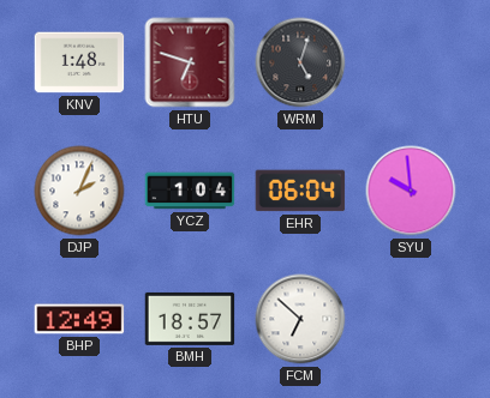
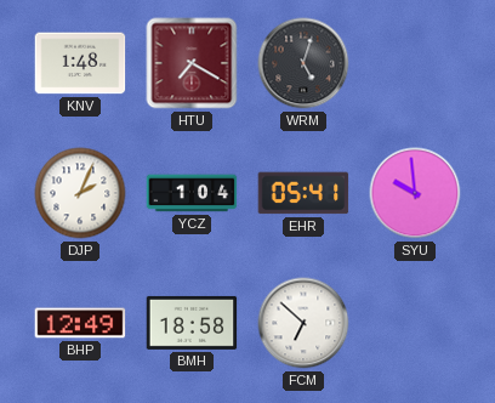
HTU: 6:48 -> 7:20 (192, 63)
EHR: 06:04 -> 05:41 (303, 193)
BMH: 18:57 -> 18:58 (192, 323)
